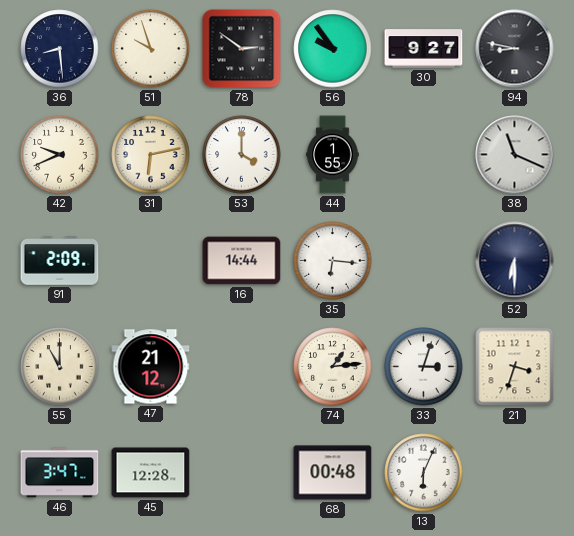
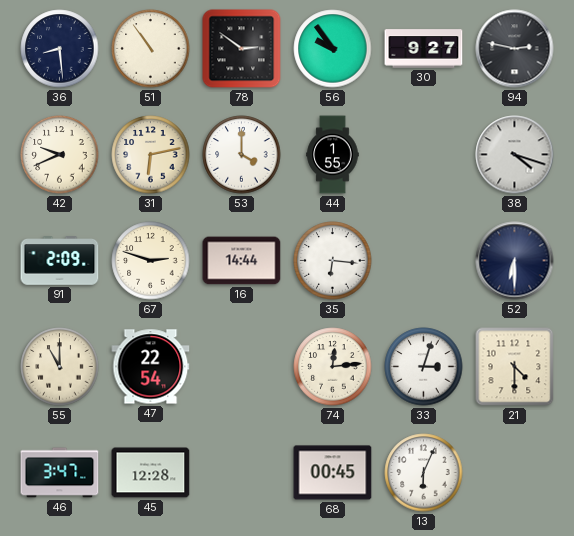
51: 9:57 -> 10:54 (151, 49)
94: 8:47 -> 2:47 (515, 49)
38: 11:19 -> 4:18 (515, 155)
67: none -> 2:48 (151, 261)
47: 21:12 -> 22:54 (151, 367)
74: 1:14 -> 12:14 (333, 367)
21: 3:33 -> 4:30 (515, 367)
68: 00:48 -> 00:45 (333, 473)
